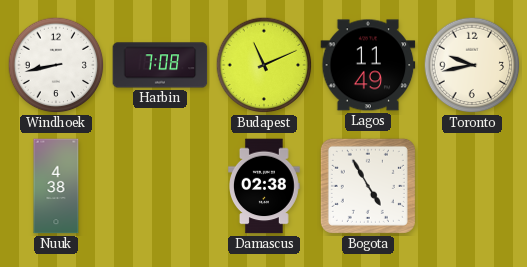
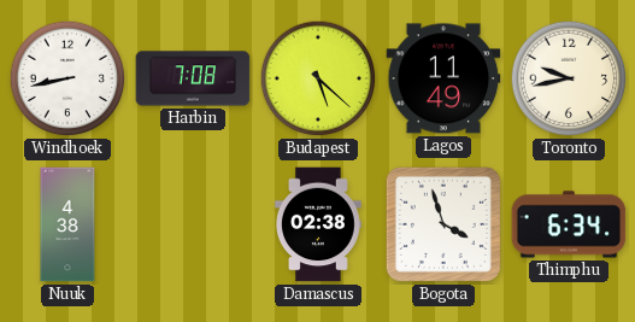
Budapest: 11:11 -> 5:22 (318, 78)
Bogota: 4:55 -> 3:57 (443, 224)
Thimphu: none -> 6:34 (569, 224)
